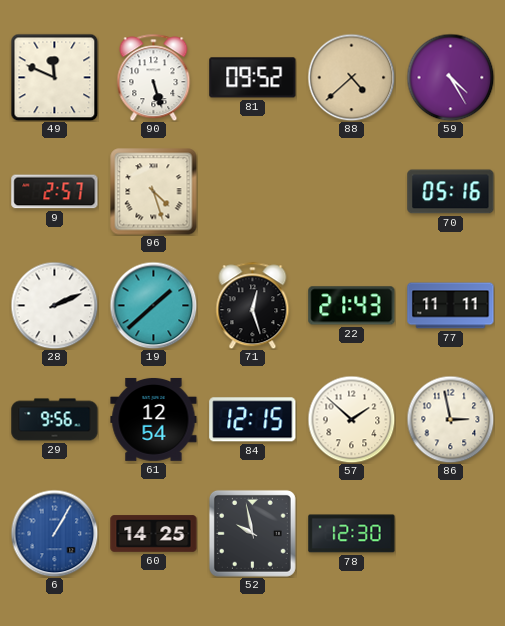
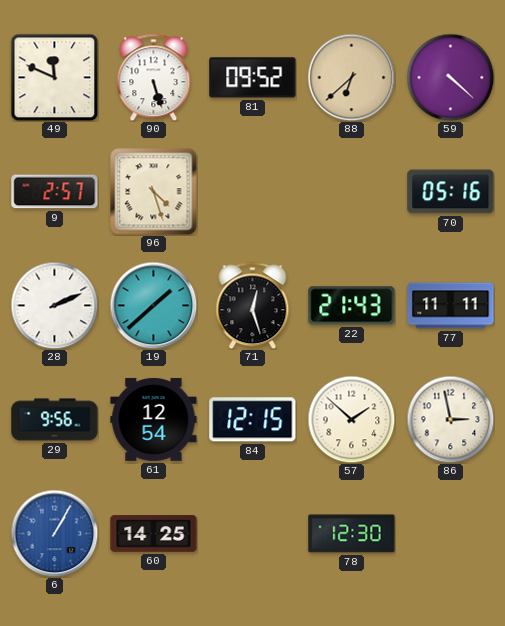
88: 4:38 -> 6:38 (351, 77)
59: 4:25 -> 4:22 (450, 77)
52: 9:58 -> none (252, 533)
